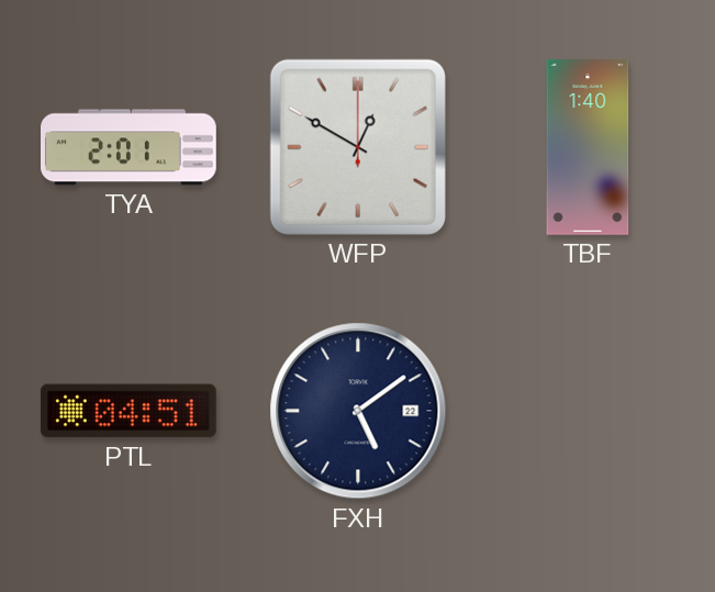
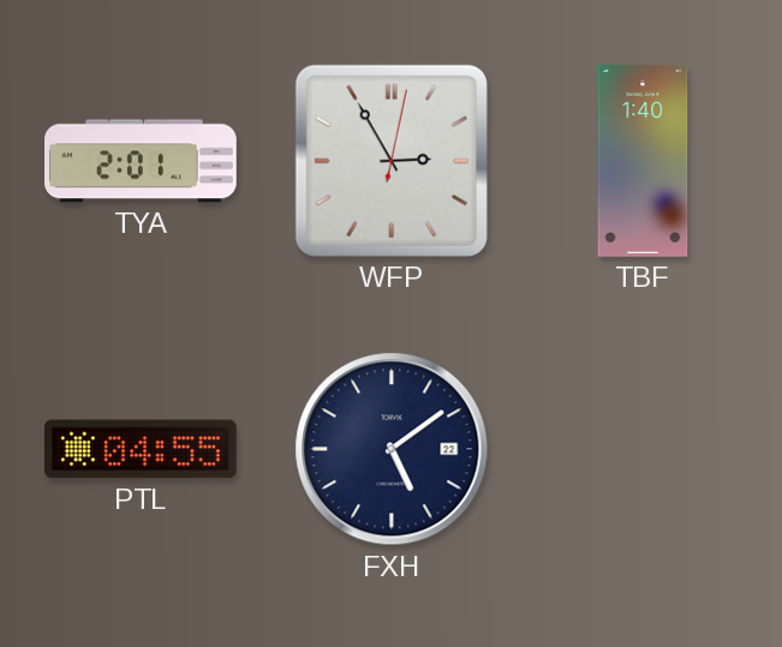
WFP: 12:50 -> 2:55 (392, 161)
PTL: 04:51 -> 04:55 (141, 449)
